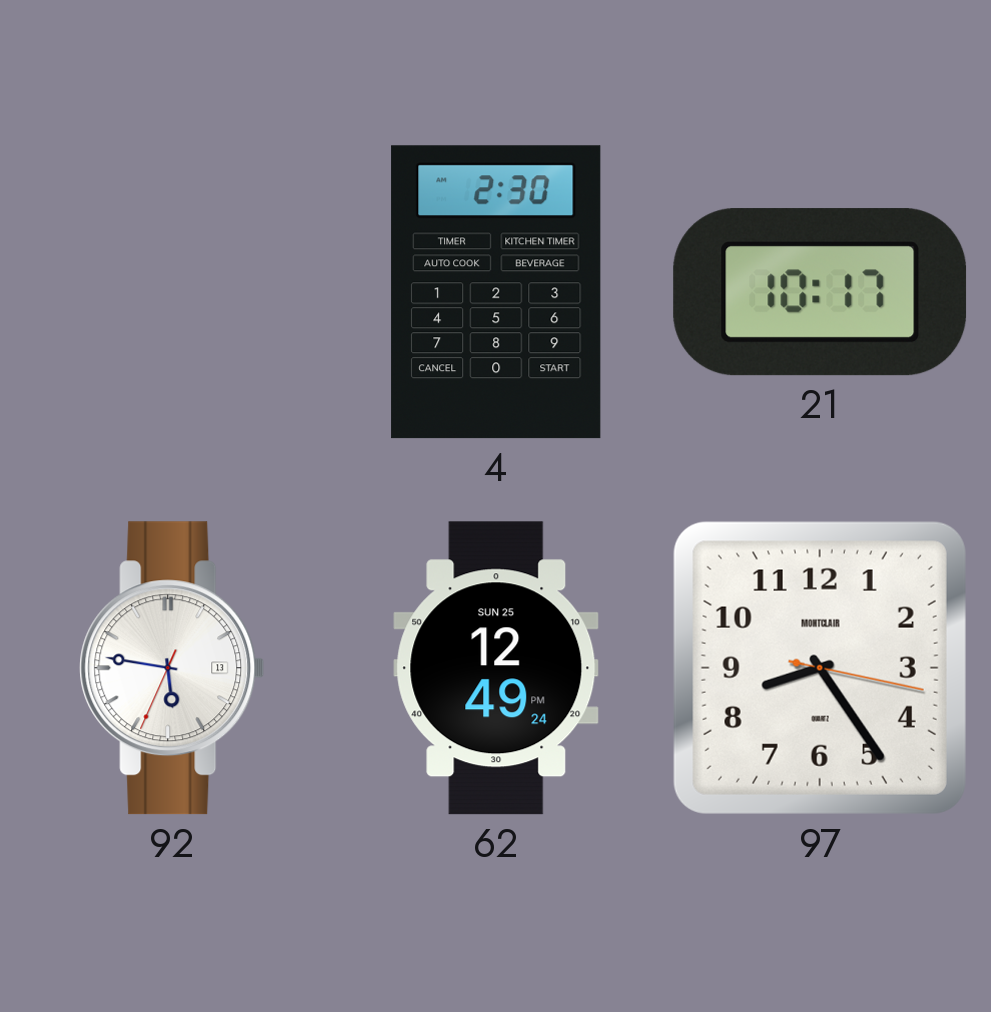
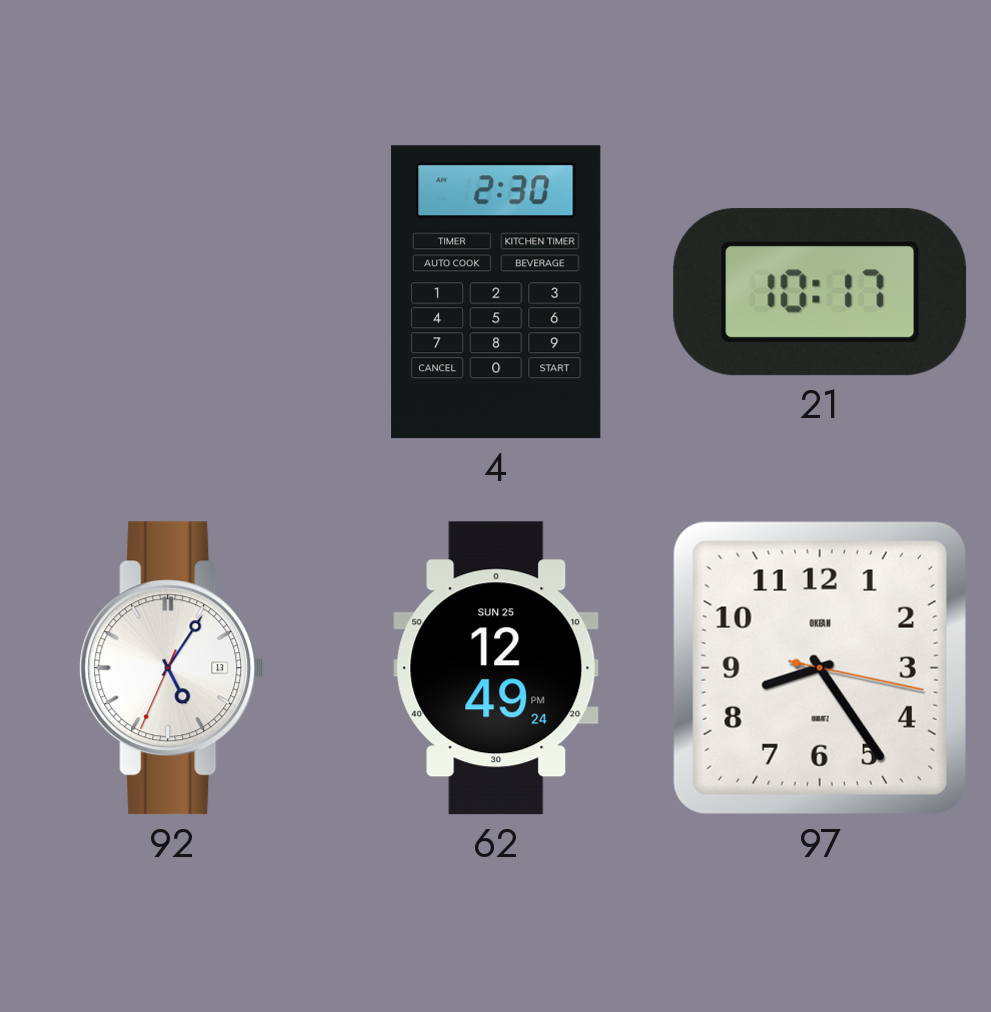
92: 5:46 -> 5:05 (172, 668)
97 brand: MONTCLAIR -> OKEAN (820, 668)
